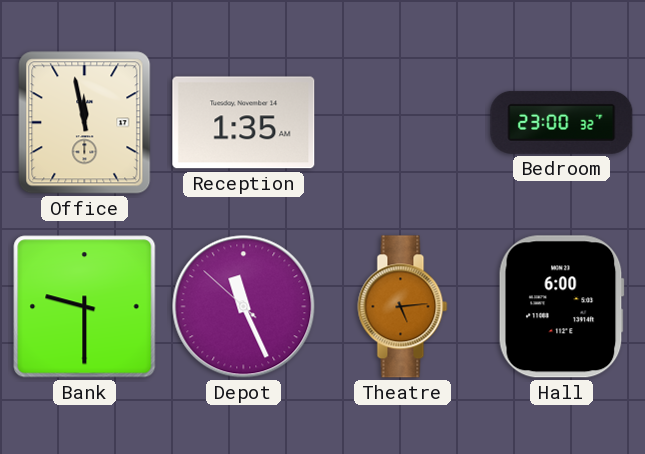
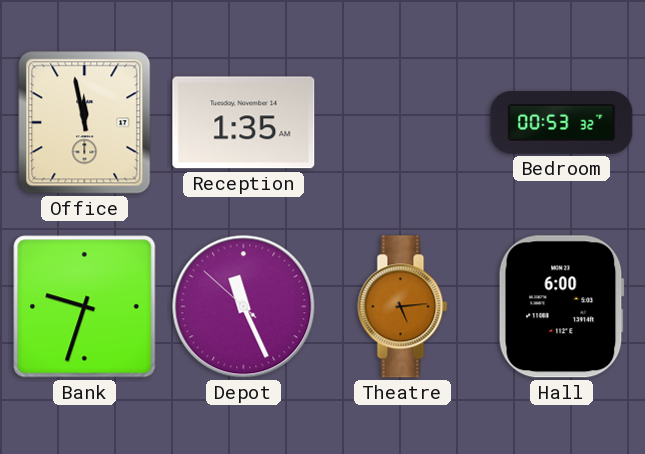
Bedroom: 23:00 -> 00:53 (562, 122)
Bank: 9:30 -> 9:33 (85, 307)
